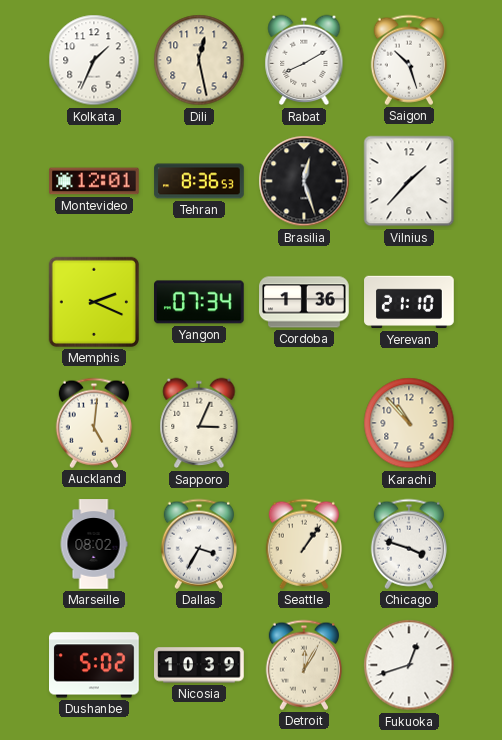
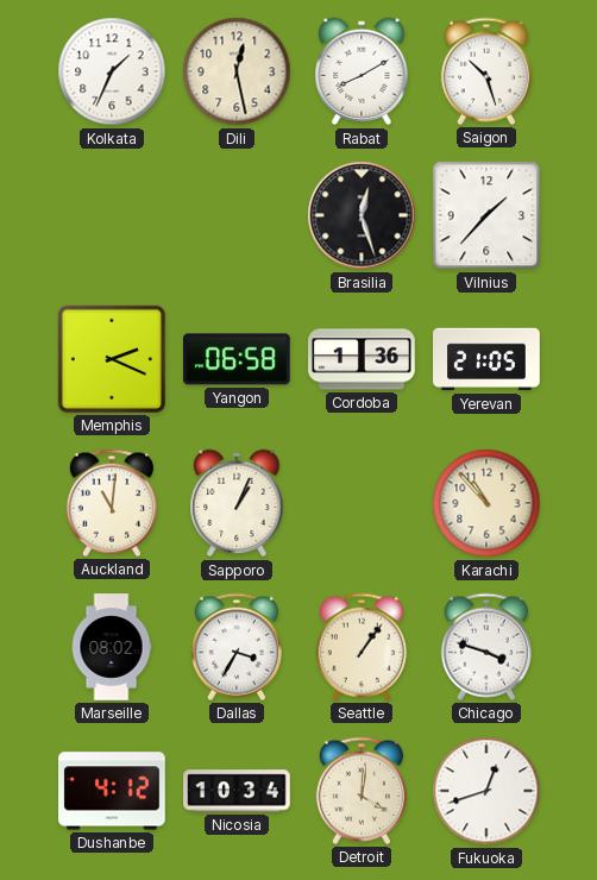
Montevideo: 12:01 -> none (94, 181)
Tehran: 8:36 -> none (199, 181)
Yangon: 07:34 -> 06:58 (238, 359)
Yerevan: 21:10 -> 21:05 (486, 359)
Auckland: 5:01 -> 11:01 (112, 503)
Sapporo: 3:04 -> 1:04 (237, 503)
Dushanbe: 5:02 -> 4:12 (112, 791)
Nicosia: 10:39 -> 10:34 (237, 791)
Detroit: 12:05 -> 4:01 (362, 791)
